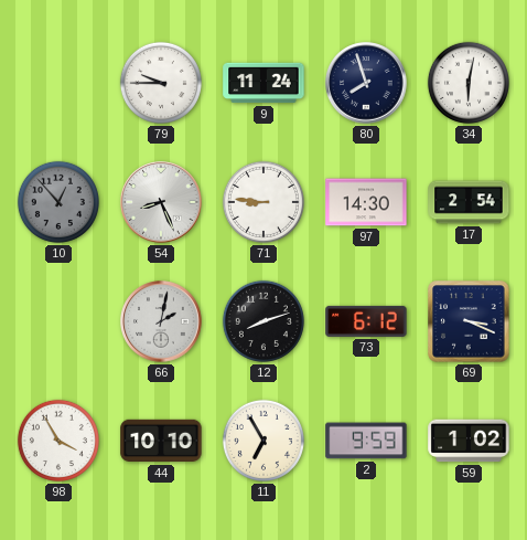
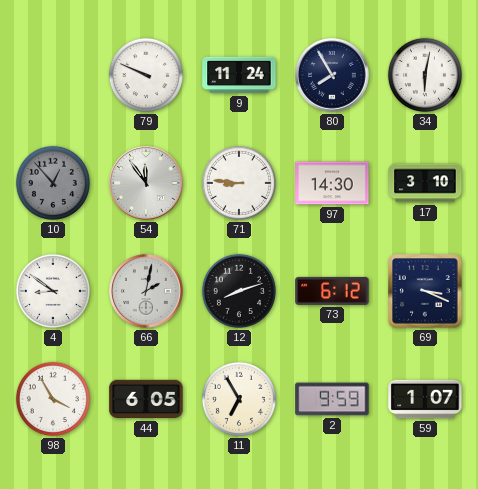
79: 9:45 -> 9:49 (146, 75)
80: 7:57 -> 7:55 (332, 75)
54: 8:26 -> 11:54 (146, 183)
17: 2:54 -> 3:10 (425, 183)
4: none -> 8:51 (53, 291)
44: 10:10 -> 6:05 (146, 399)
59: 1:02 -> 1:07 (425, 399)
